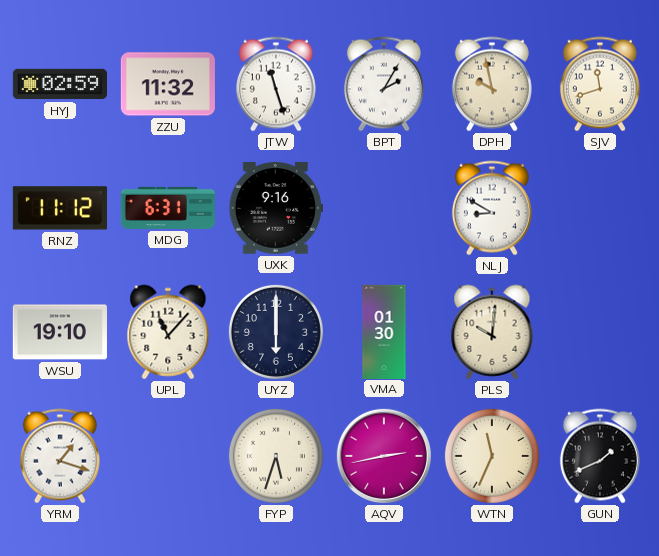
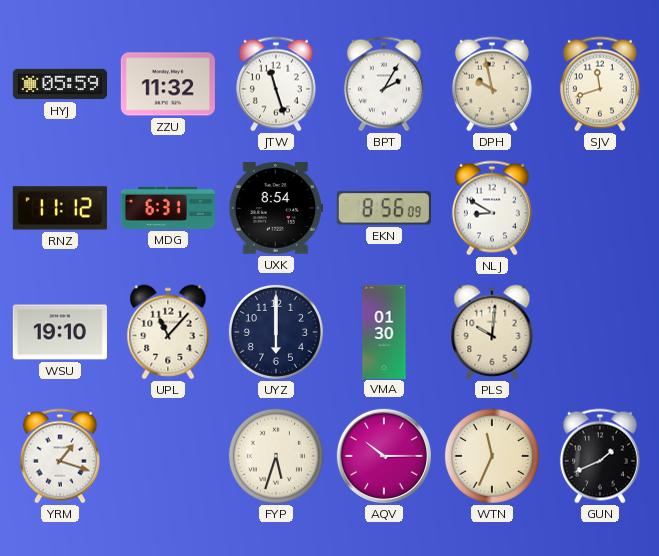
HYJ: 02:59 -> 05:59 (59, 84)
UXK: 9:16 -> 8:54 (276, 208)
EKN: none -> 8:56 (384, 208)
AQV: 2:43 -> 10:15 (384, 456)
